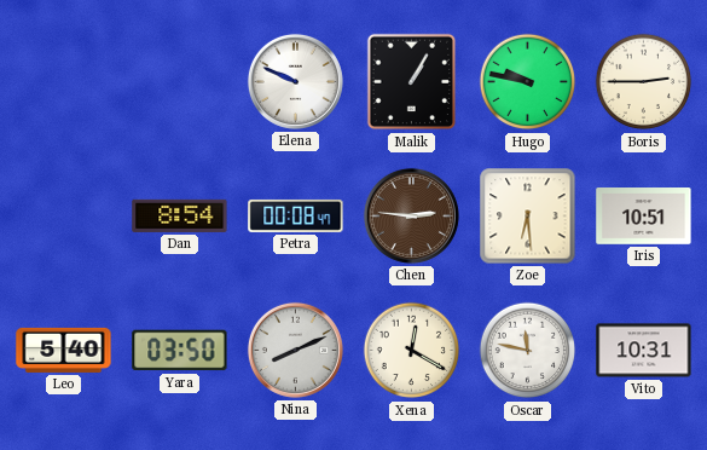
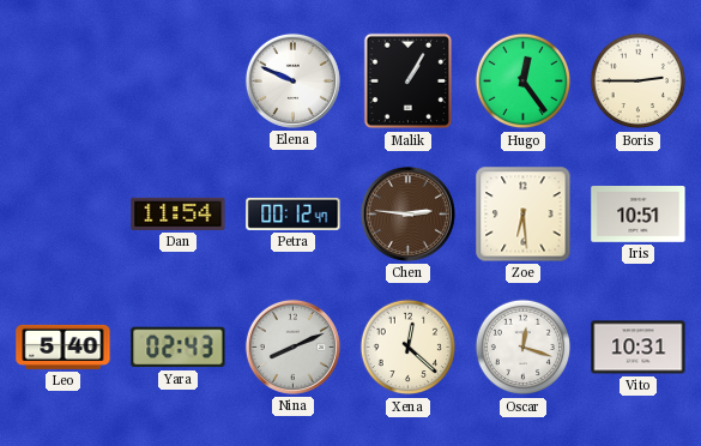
Hugo: 9:47 -> 12:24 (524, 82)
Dan: 8:54 -> 11:54 (179, 213)
Petra: 00:08 -> 00:12 (294, 213)
Yara: 03:50 -> 02:43 (179, 348)
Xena: 12:20 -> 12:22 (409, 348)
Oscar: 11:47 -> 12:18 (524, 348)
